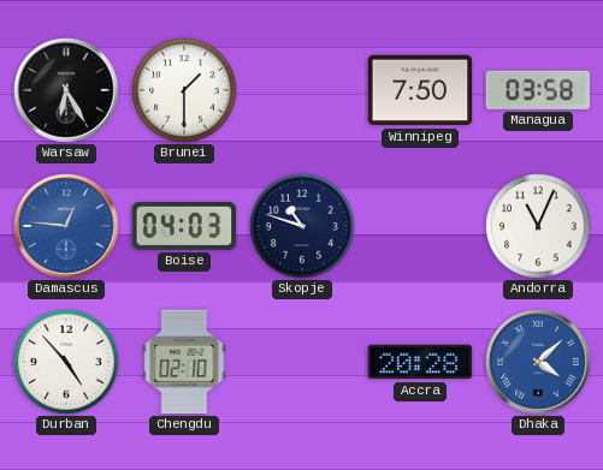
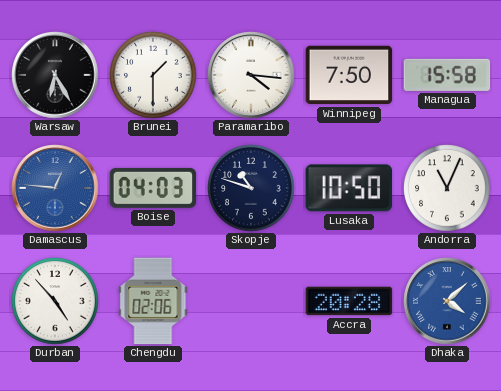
Paramaribo: none -> 4:16 (251, 75)
Managua: 03:58 -> 15:58 (447, 75)
Lusaka: none -> 10:50 (348, 188)
Chengdu: 02:10 -> 02:06 (153, 301)
